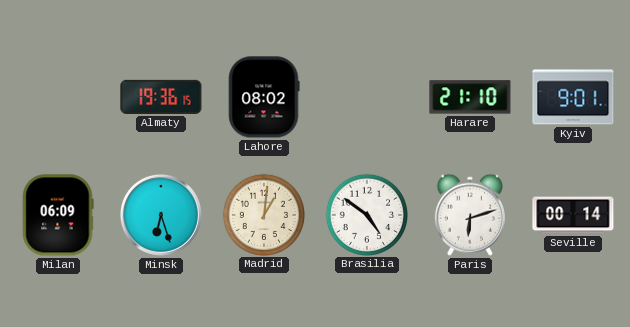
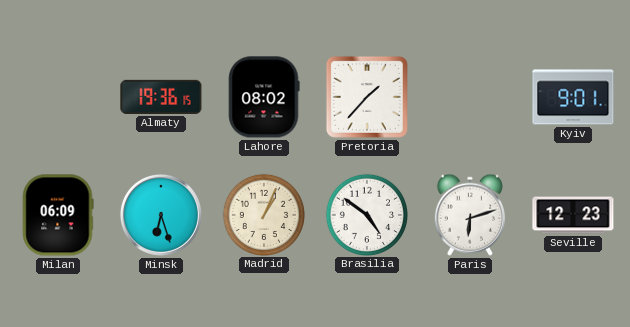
Pretoria: none -> 1:37 (367, 97)
Harare: 21:10 -> none (470, 97)
Madrid: 1:01 -> 1:04 (263, 214)
Seville: 00:14 -> 12:23 (573, 215)
